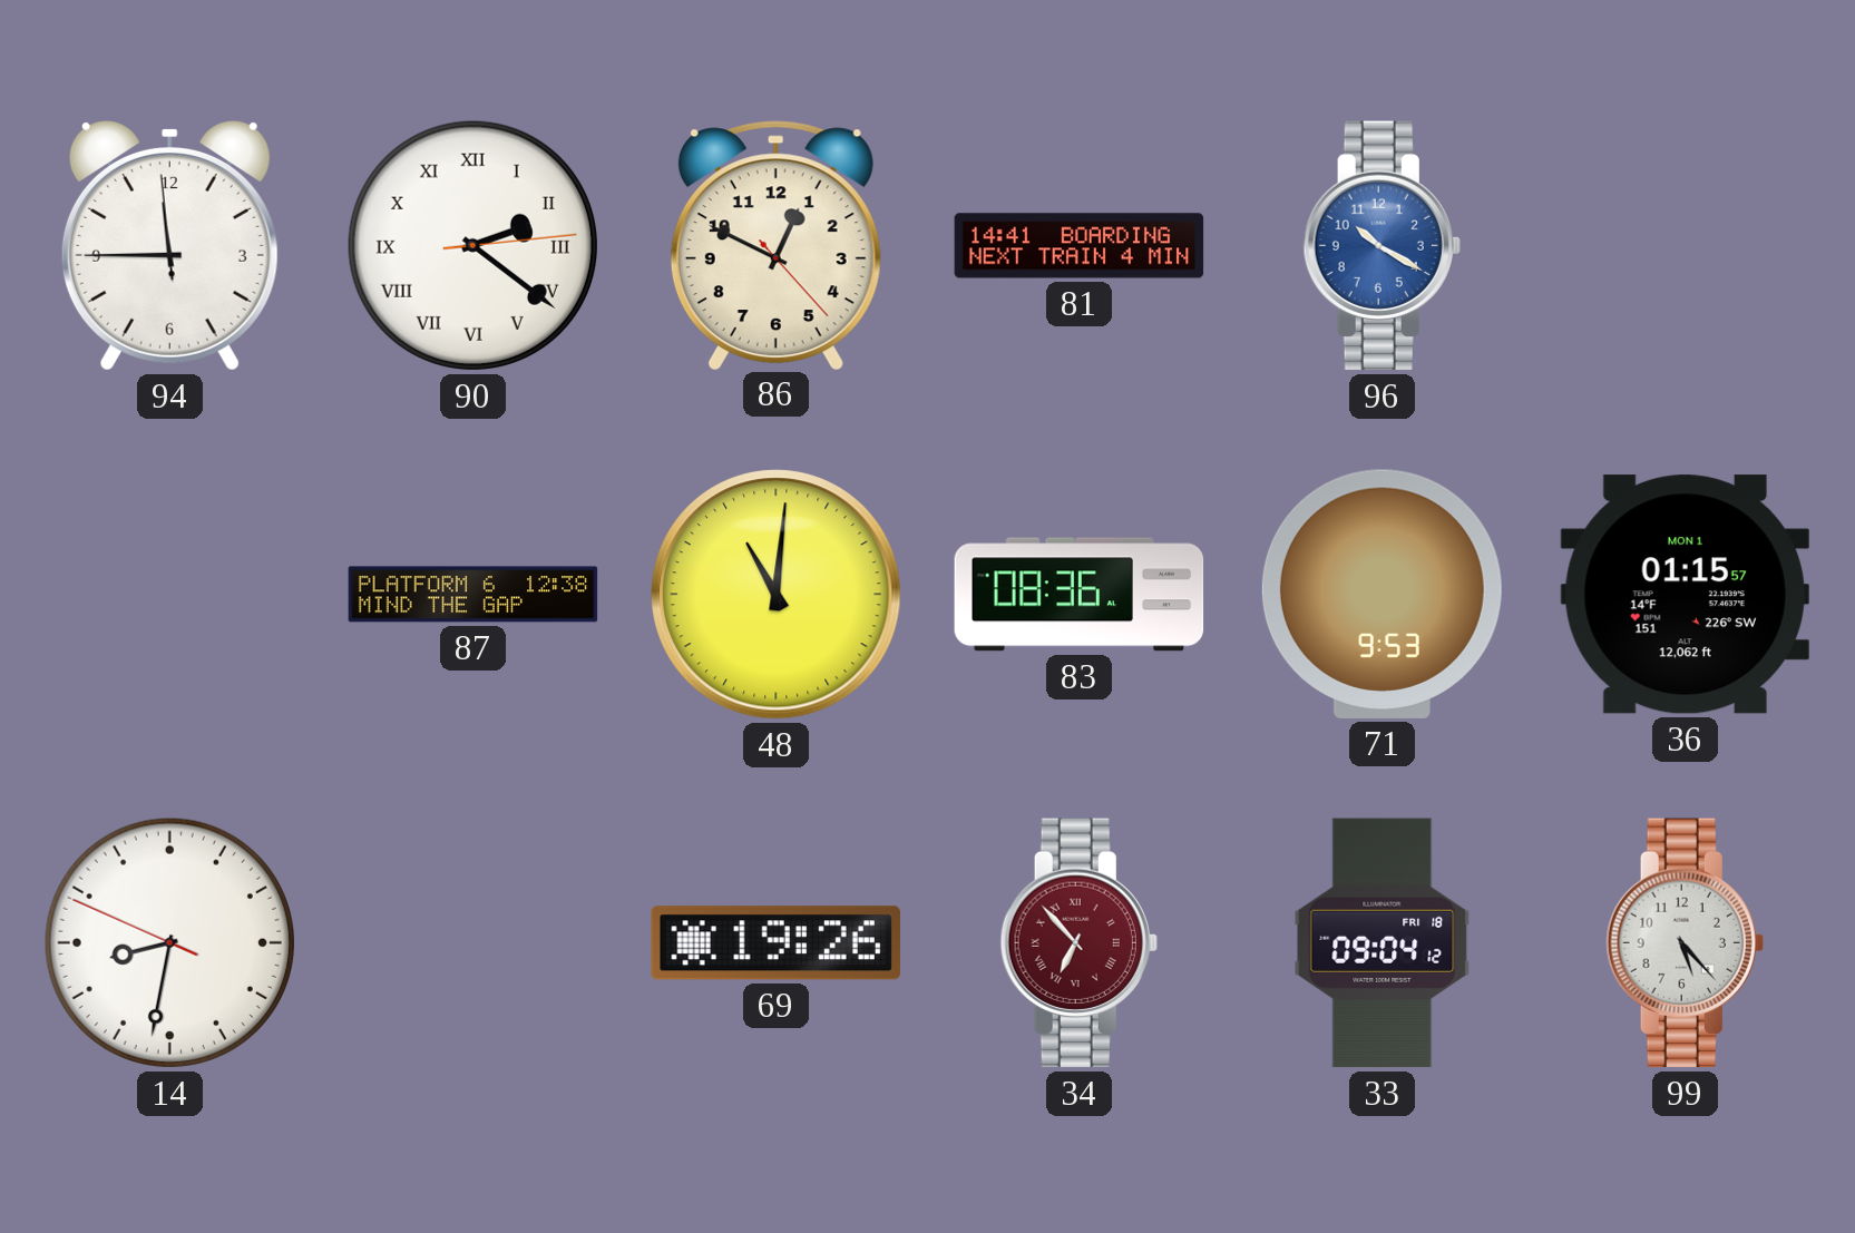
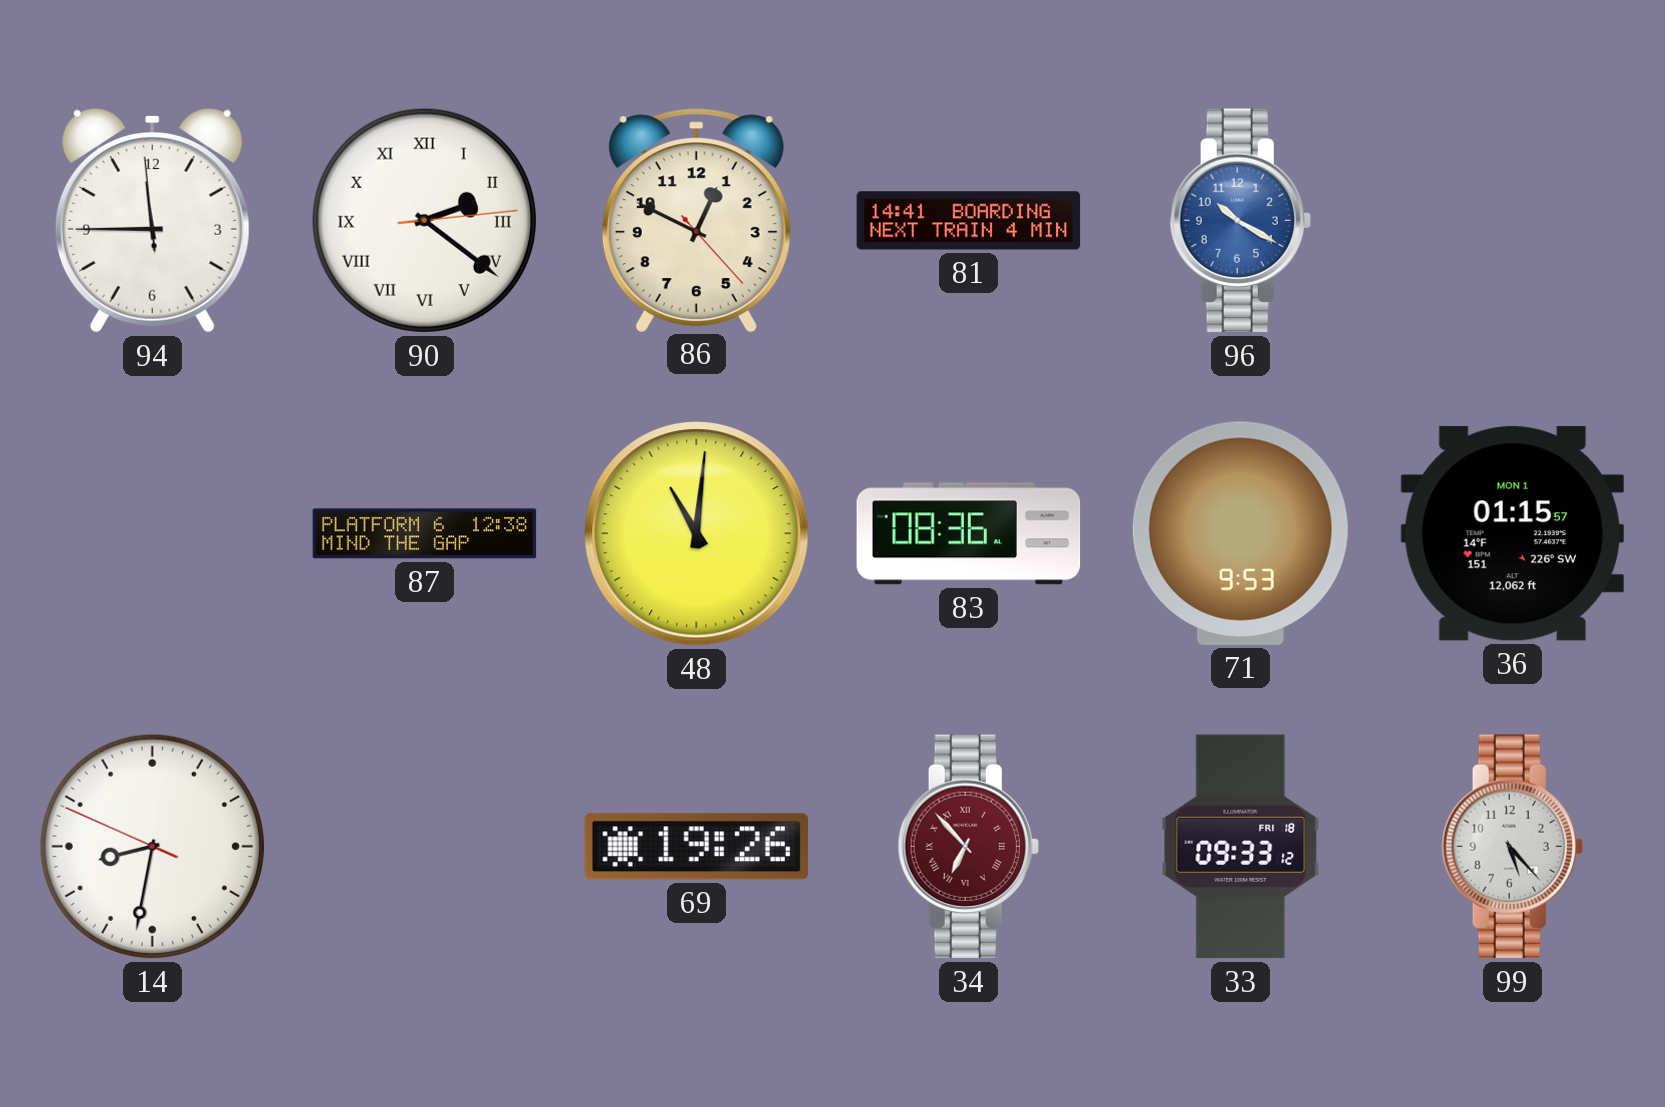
33: 09:04 -> 09:33 (1241, 847)
